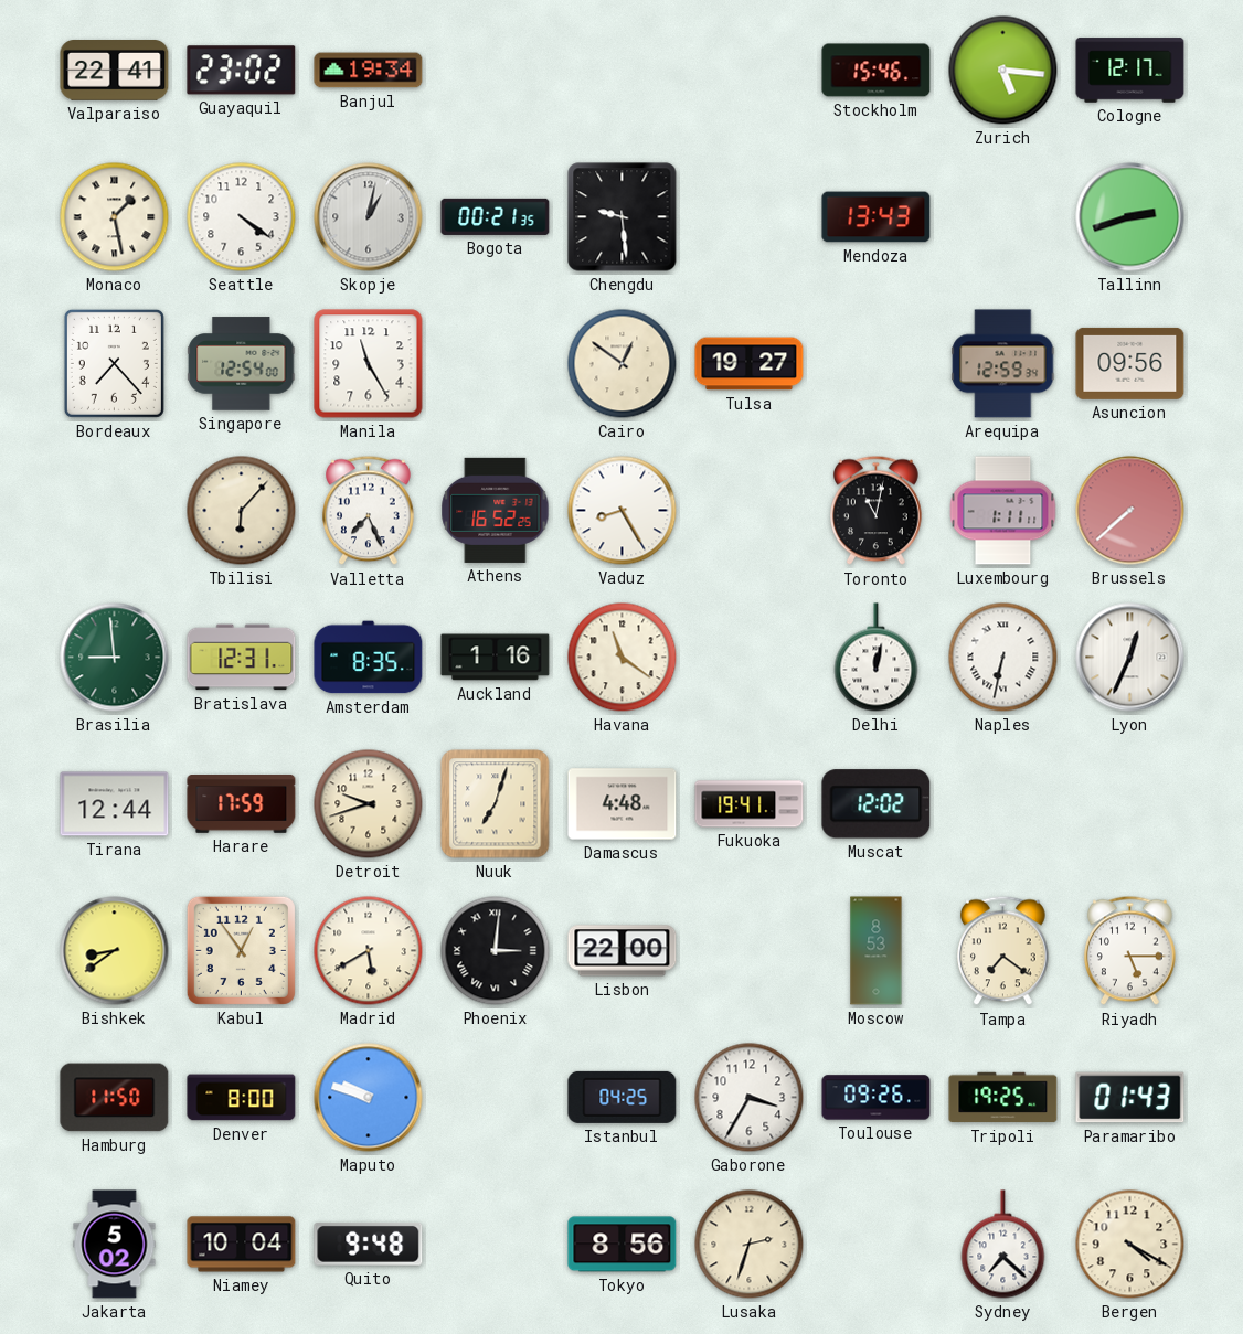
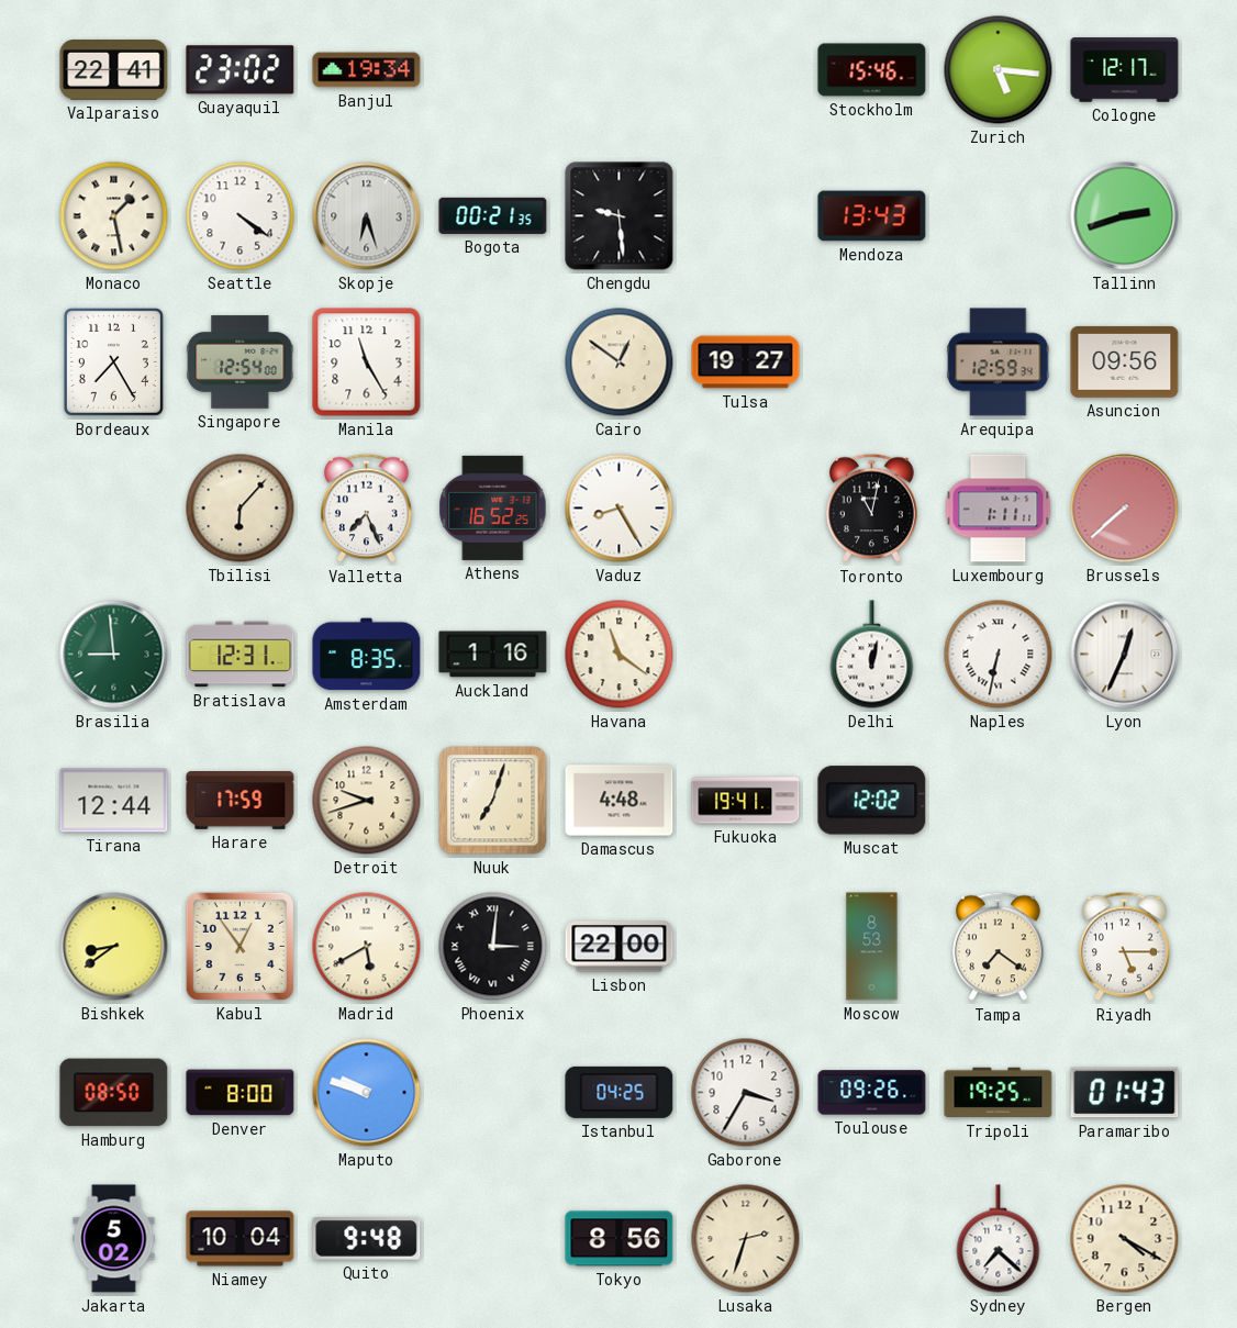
Skopje: 1:02 -> 6:27 (367, 216)
Bordeaux: 7:23 -> 7:25 (113, 361)
Hamburg: 11:50 -> 08:50 (114, 1093)
